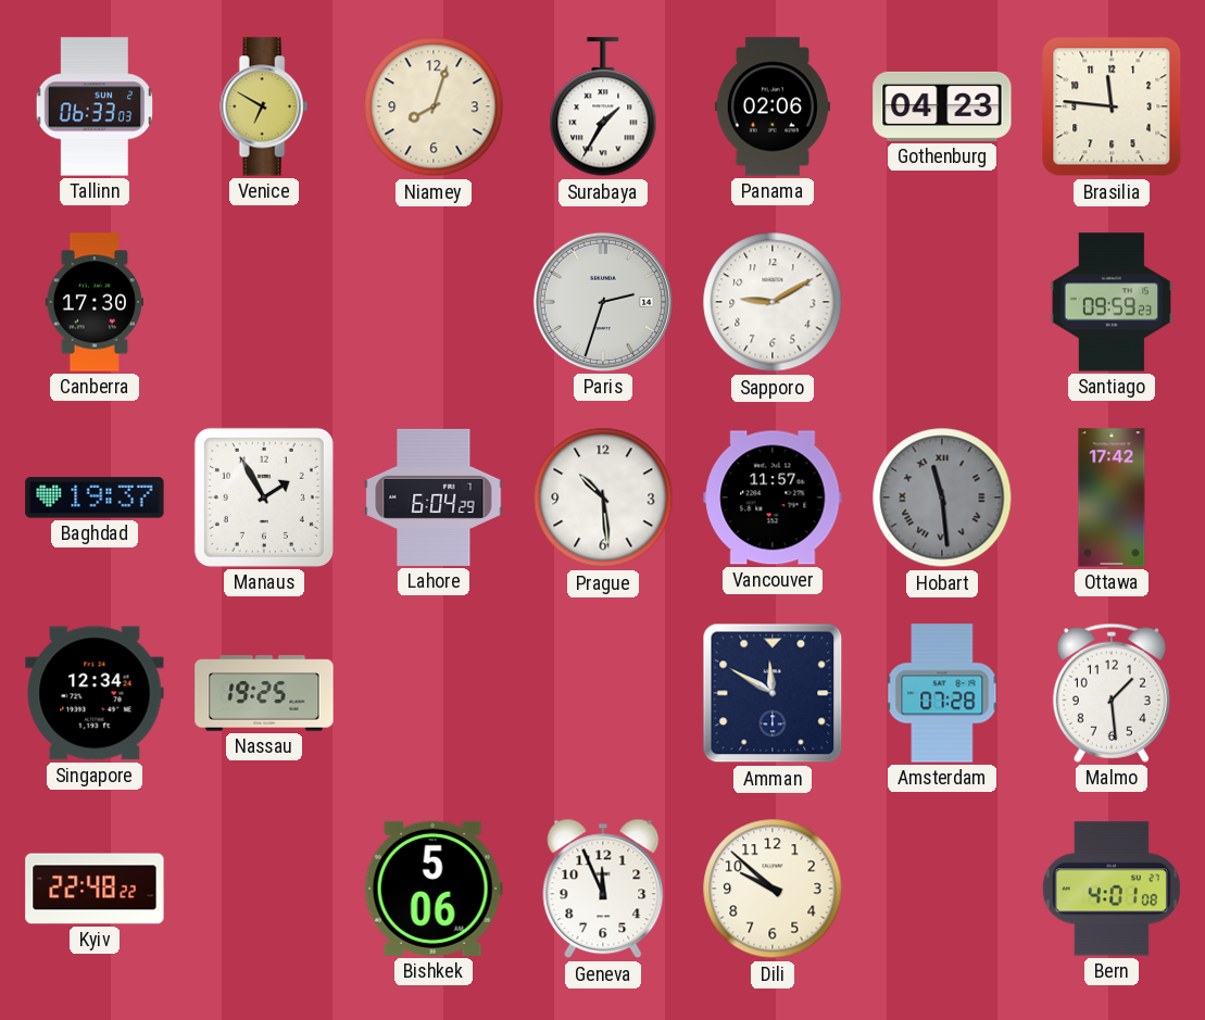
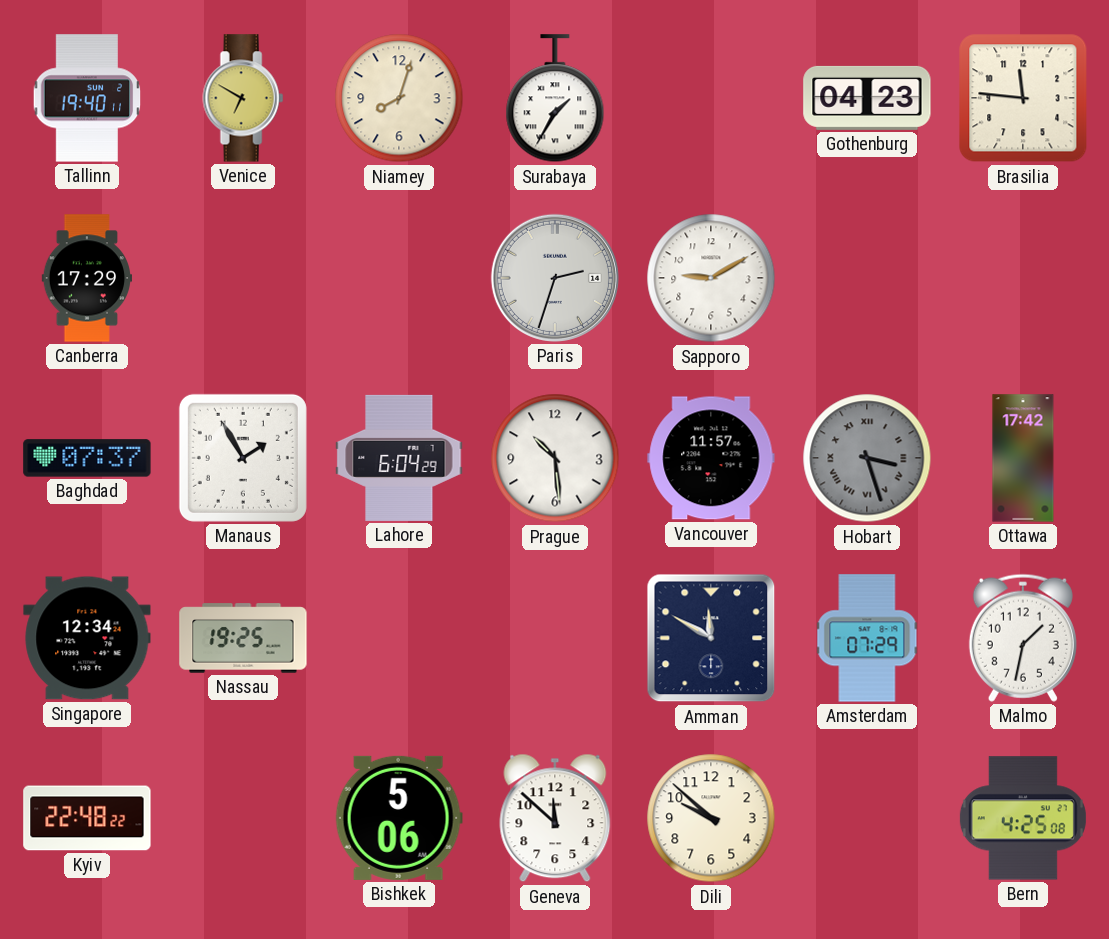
Tallinn: 06:33 -> 19:40 (87, 98)
Panama: 02:06 -> none (773, 106)
Canberra: 17:30 -> 17:29 (86, 278)
Santiago: 09:59 -> none (1110, 302)
Baghdad: 19:37 -> 07:37 (87, 458)
Hobart: 11:29 -> 3:27 (867, 458)
Amsterdam: 07:28 -> 07:29 (867, 638)
Malmo: 1:29 -> 1:32 (1023, 638)
Geneva: 11:56 -> 11:52 (555, 818)
Bern: 4:01 -> 4:25 (1023, 818)
